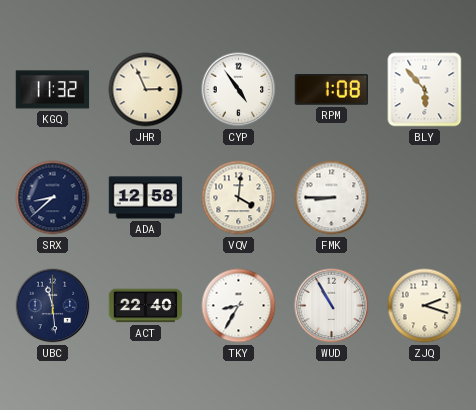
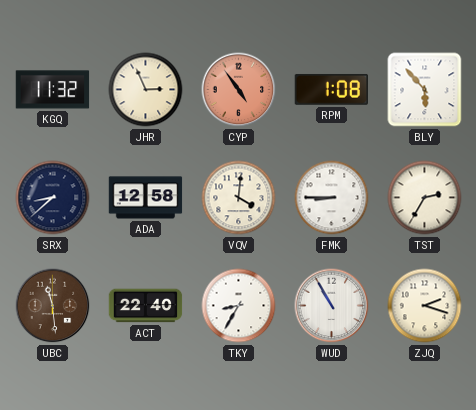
CYP dial: white -> salmon (239, 90)
TST: none -> 2:35 (425, 198)
UBC dial: navy -> brown (53, 306)
